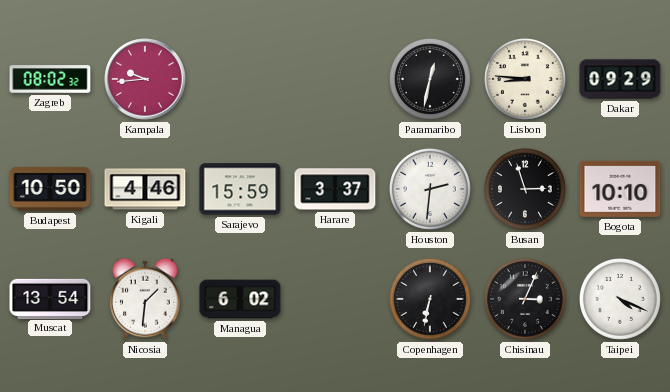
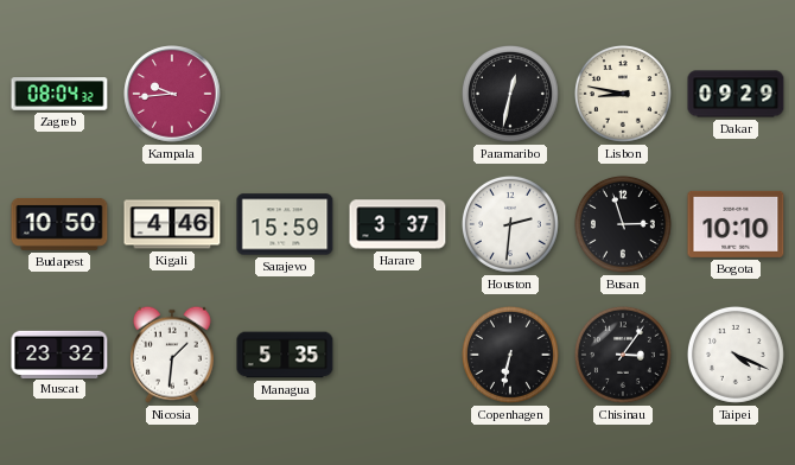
Zagreb: 08:02 -> 08:04 (59, 94)
Lisbon: 8:46 -> 8:47 (623, 94)
Muscat: 13:54 -> 23:32 (59, 353)
Managua: 6:02 -> 5:35 (285, 355)
Chisinau: 3:04 -> 3:06 (623, 355)
